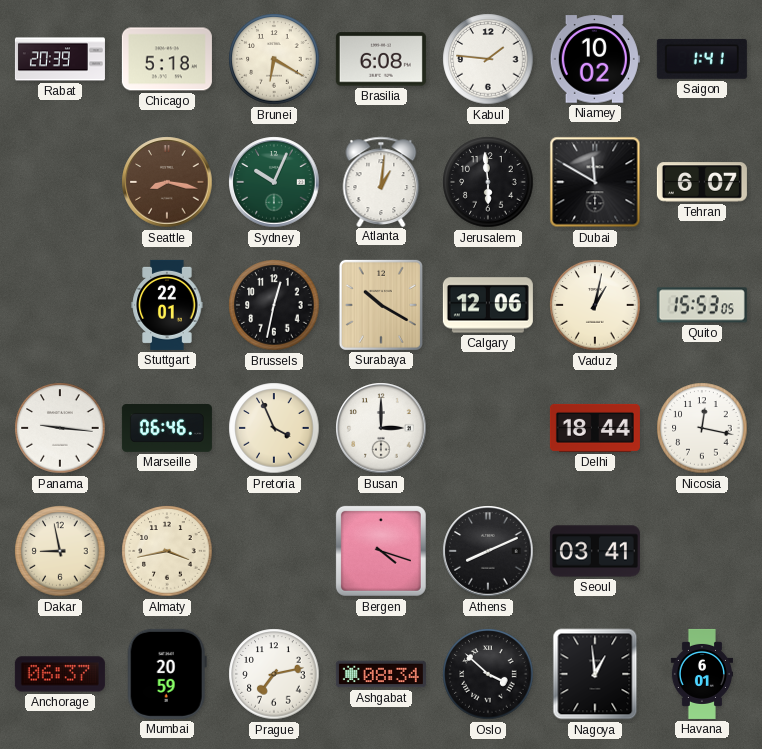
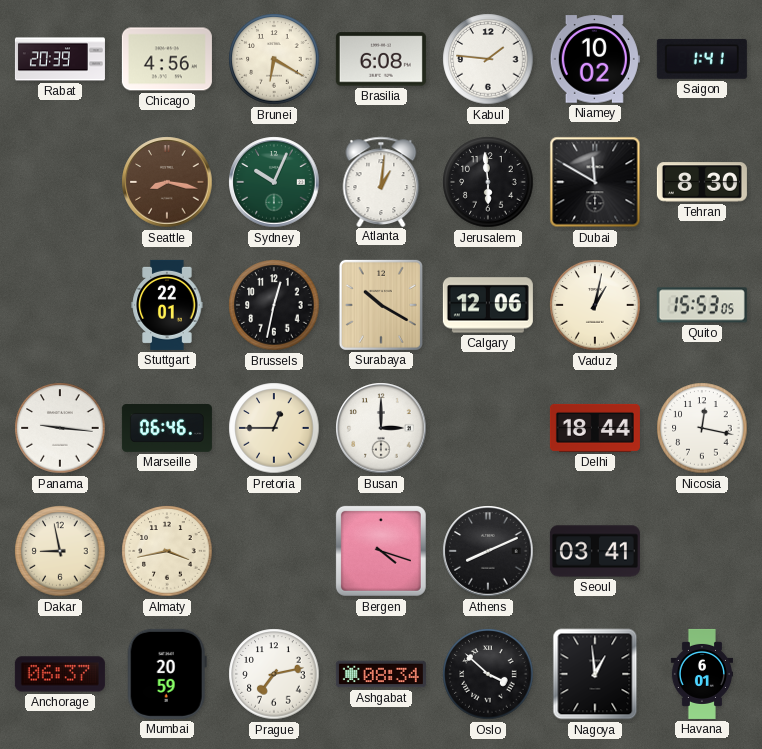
Chicago: 5:18 -> 4:56 (167, 59)
Tehran: 6:07 -> 8:30 (702, 182)
Pretoria: 3:56 -> 12:45 (274, 428)
